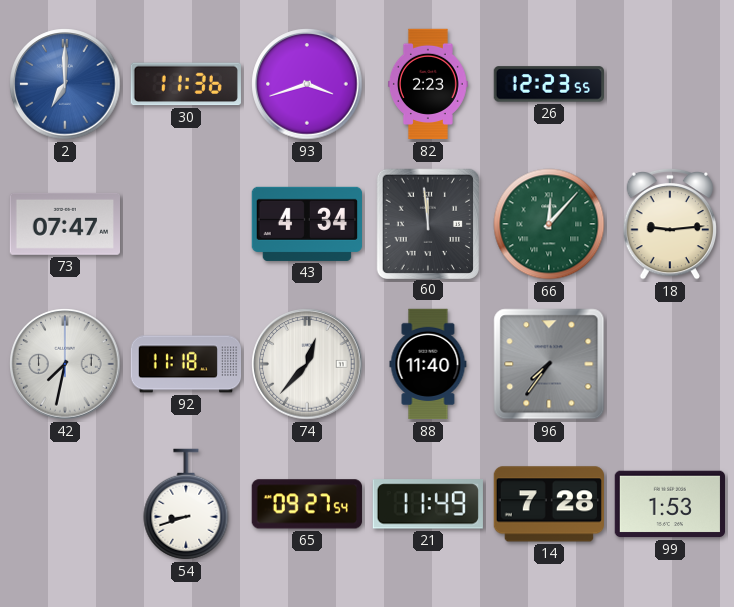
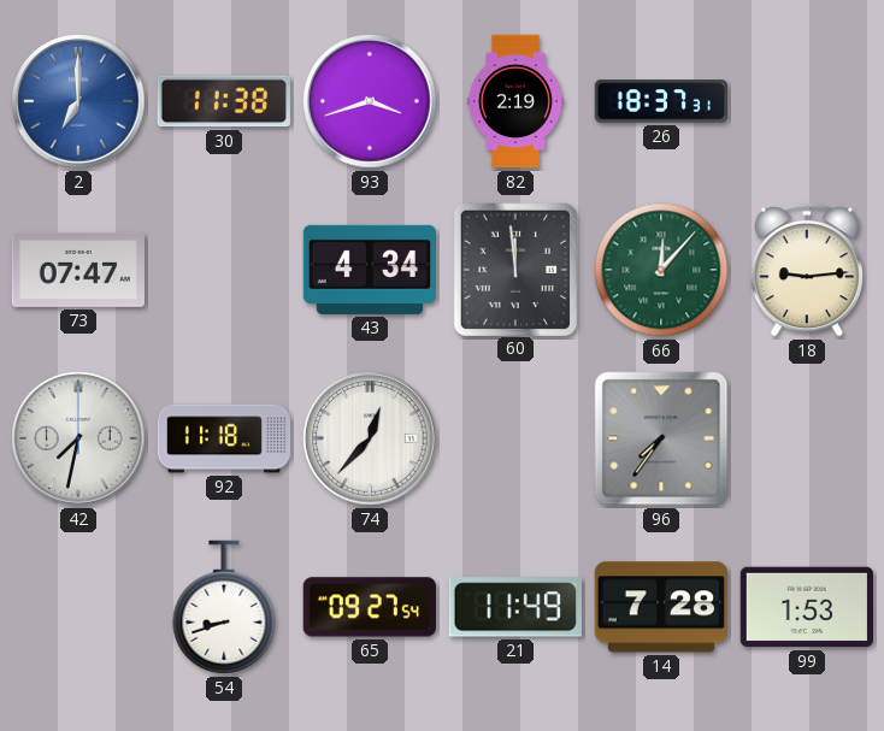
30: 11:36 -> 11:38 (224, 101)
82: 2:23 -> 2:19 (515, 101)
26: 12:23 -> 18:37 (660, 101)
88: 11:40 -> none (428, 364)
